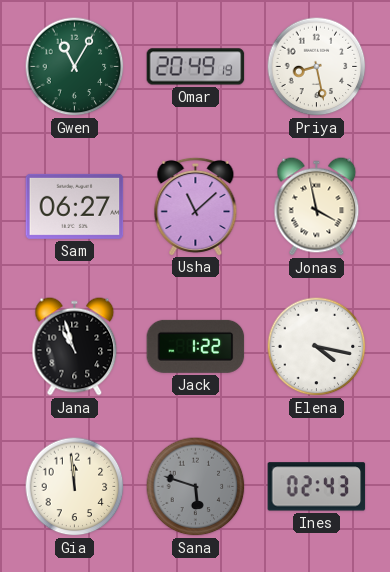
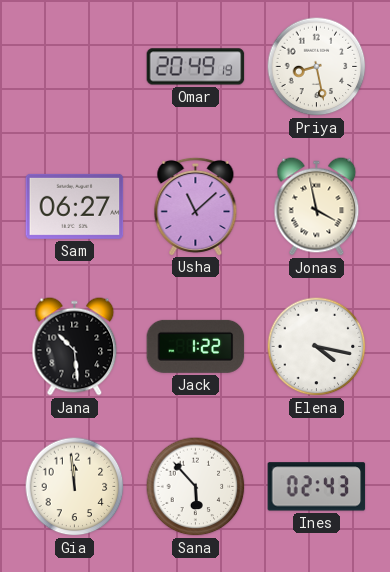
Gwen: 11:05 -> none (75, 67)
Jana: 10:57 -> 10:29 (75, 347)
Sana: 5:48 -> 5:53 (196, 487)
Sana dial: grey -> white (196, 487)
